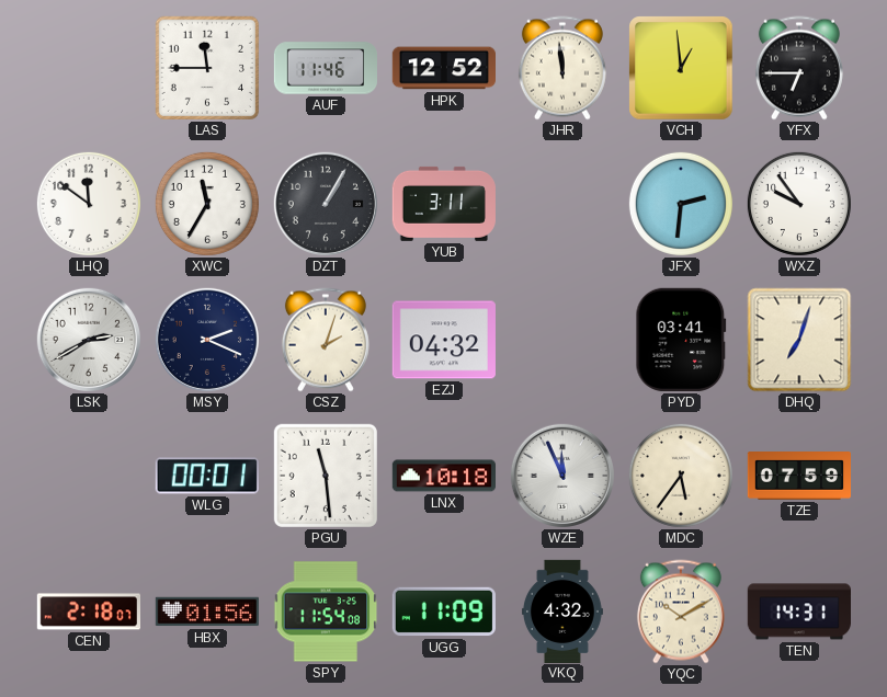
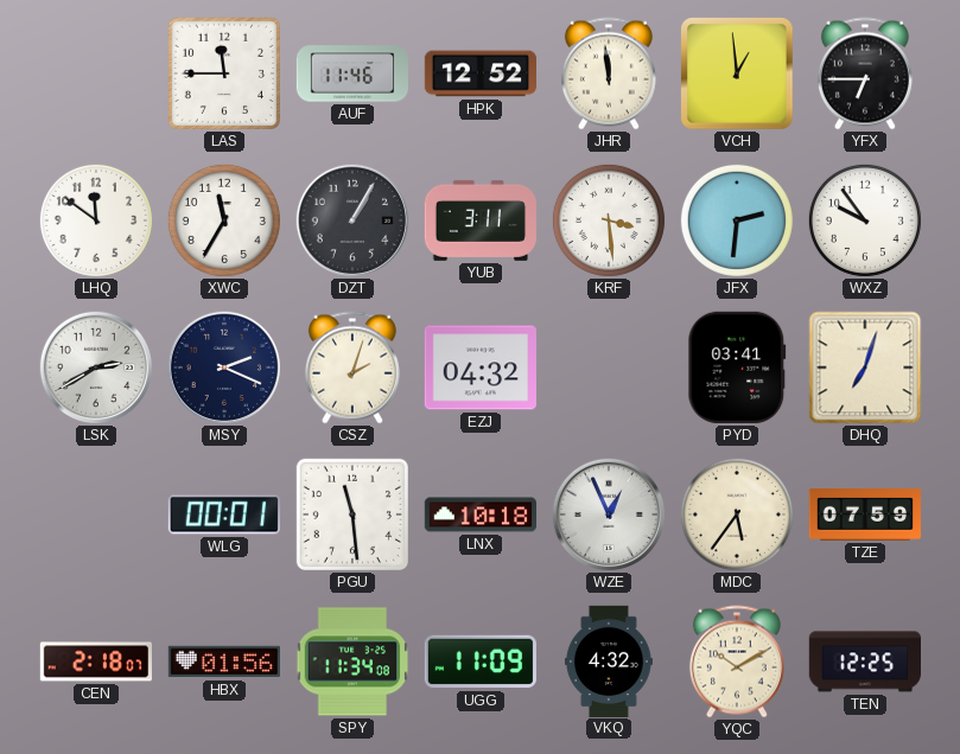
KRF: none -> 3:29 (609, 221)
WZE: 11:56 -> 12:56 (609, 515)
SPY: 11:54 -> 11:34 (352, 662)
TEN: 14:31 -> 12:25 (864, 662)
